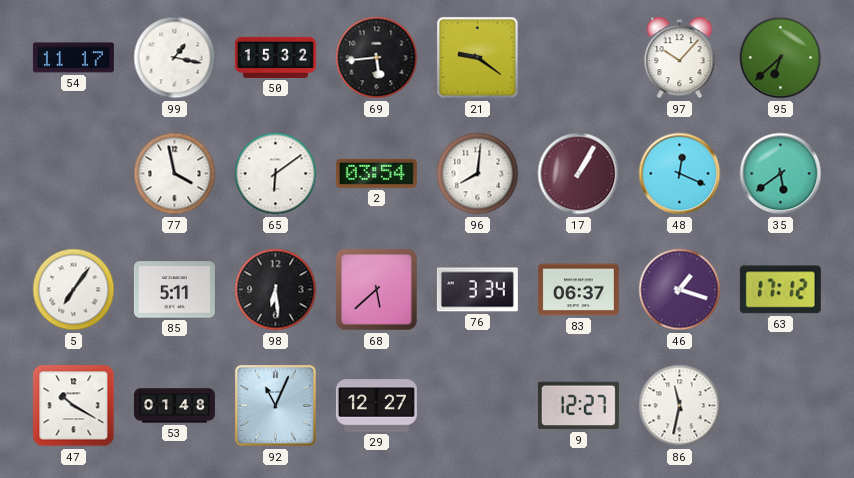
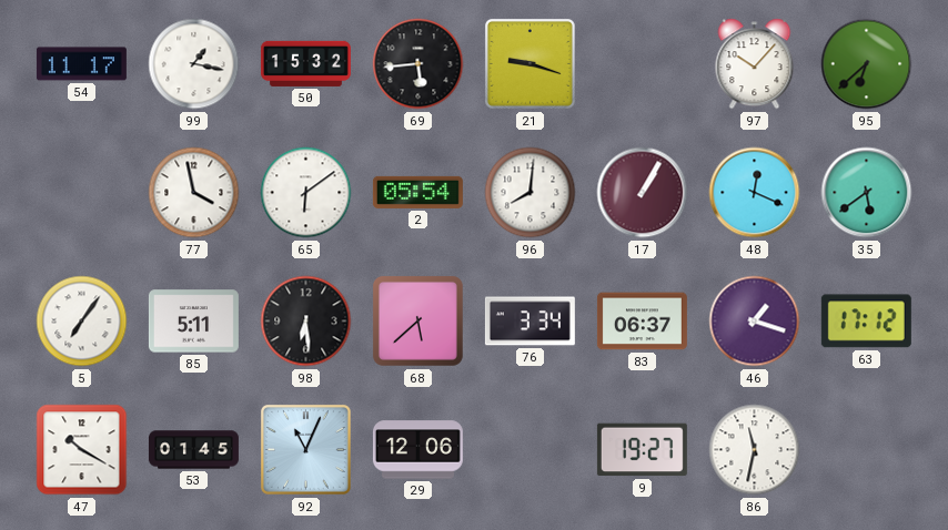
21: 9:21 -> 9:18 (530, 63)
2: 03:54 -> 05:54 (417, 192)
53: 01:48 -> 01:45 (193, 450)
29: 12:27 -> 12:06 (417, 450)
9: 12:27 -> 19:27 (642, 450)
